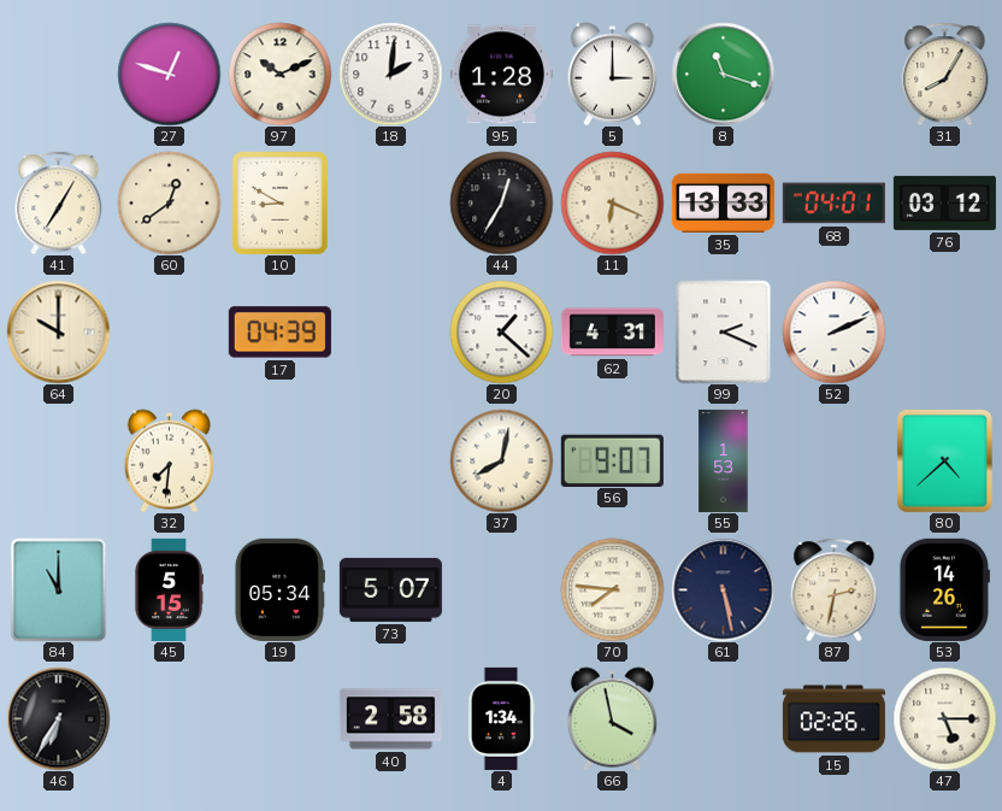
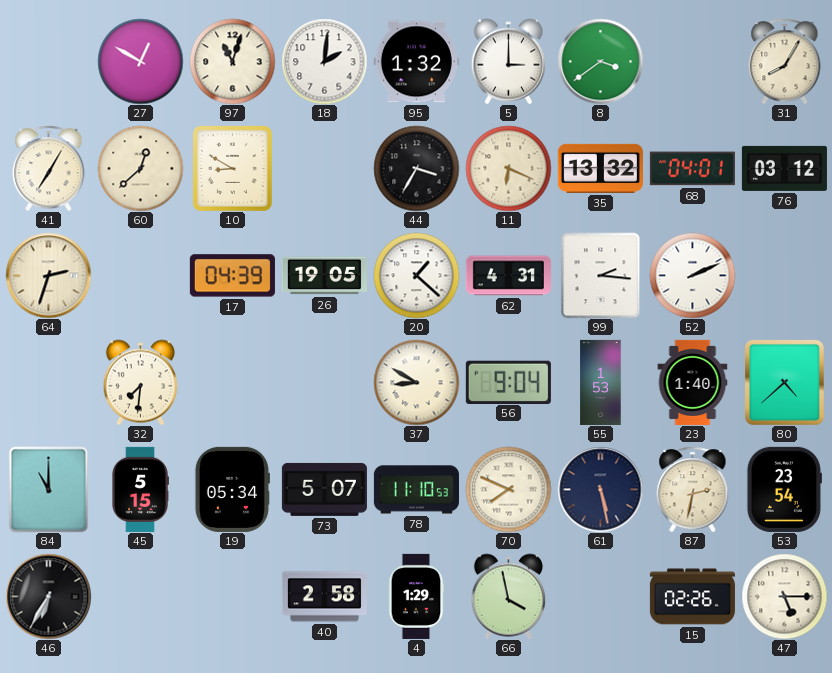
27: 12:48 -> 12:50 (140, 61)
97: 10:11 -> 11:03 (232, 61)
95: 1:28 -> 1:32 (416, 62)
8: 11:18 -> 3:39 (600, 61)
60: 12:39 -> 12:38 (140, 168)
44: 12:35 -> 3:35 (416, 168)
35: 13:33 -> 13:32 (600, 168)
64: 10:00 -> 2:33 (48, 275)
26: none -> 19:05 (324, 276)
99: 2:19 -> 2:16 (601, 275)
37: 8:02 -> 8:50 (416, 382)
56: 9:07 -> 9:04 (508, 382)
23: none -> 1:40 (693, 382)
78: none -> 11:10 (416, 490)
70: 7:46 -> 7:49 (508, 489)
53: 14:26 -> 23:54 (784, 489)
4: 1:34 -> 1:29 (416, 596)
